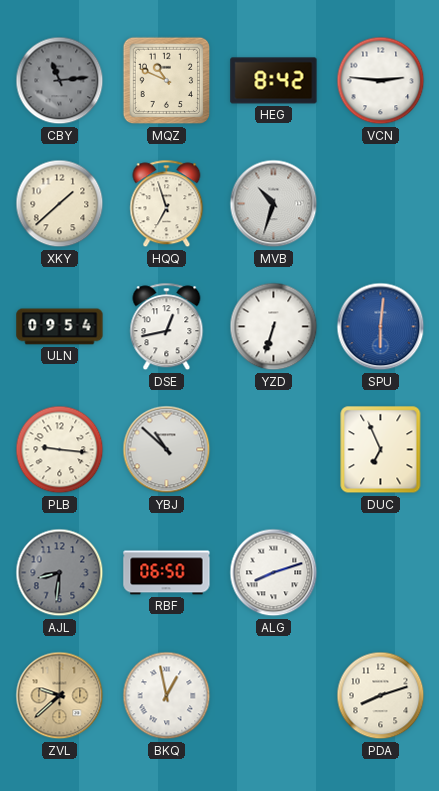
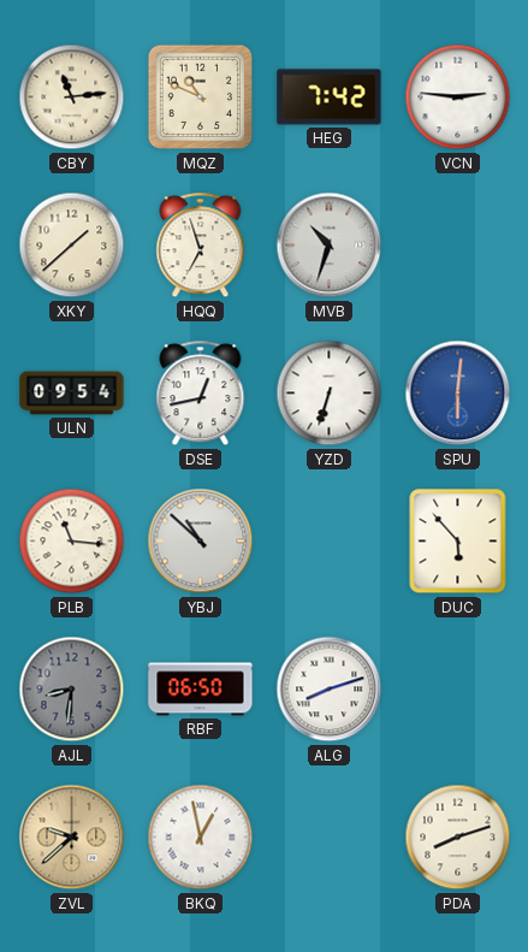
CBY dial: grey -> cream (72, 97)
HEG: 8:42 -> 7:42 (330, 97)
PLB: 9:16 -> 11:16 (72, 542)
DUC: 6:56 -> 5:53 (458, 542)
